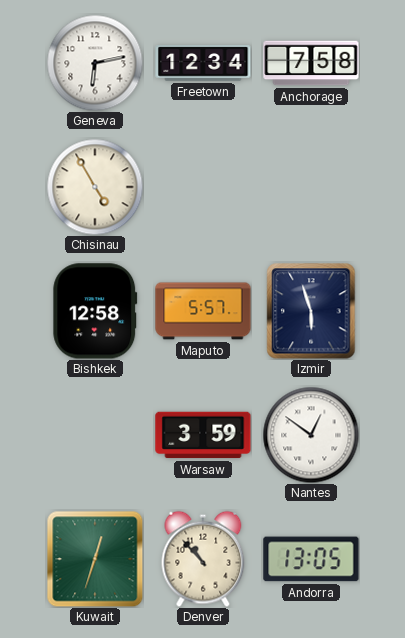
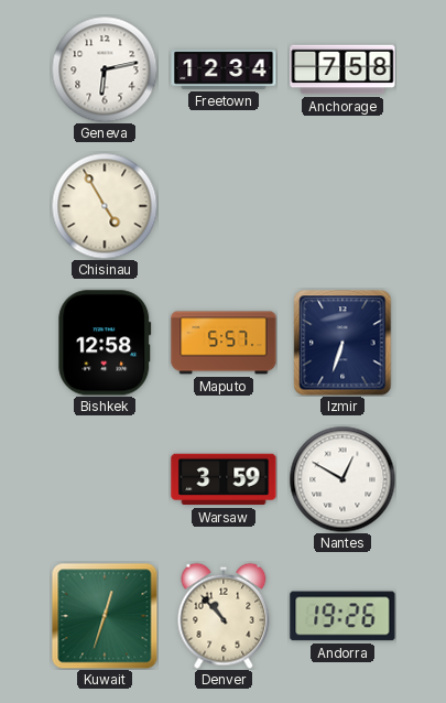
Izmir: 5:57 -> 6:33 (342, 343)
Nantes: 12:51 -> 12:50 (342, 479)
Andorra: 13:05 -> 19:26 (342, 616)
